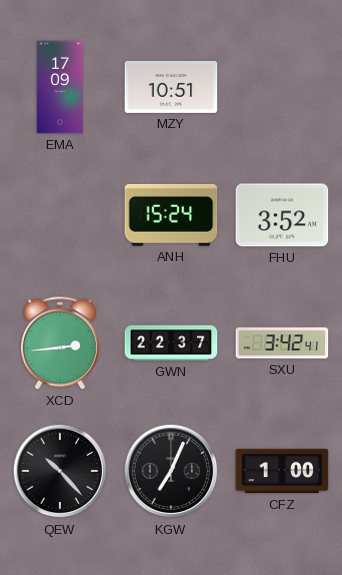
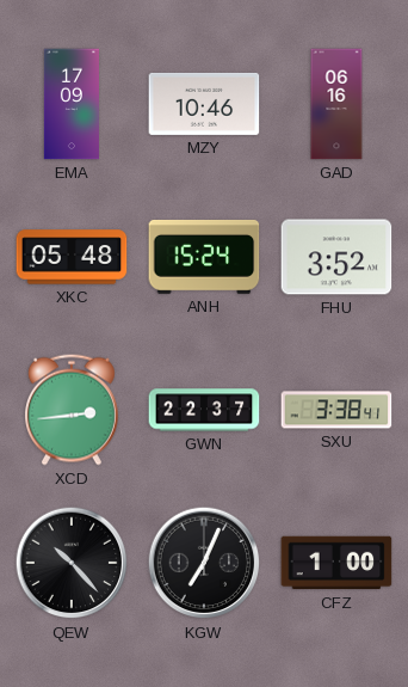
MZY: 10:51 -> 10:46 (204, 104)
GAD: none -> 06:16 (336, 104)
XKC: none -> 05:48 (72, 257)
SXU: 3:42 -> 3:38 (336, 410)
